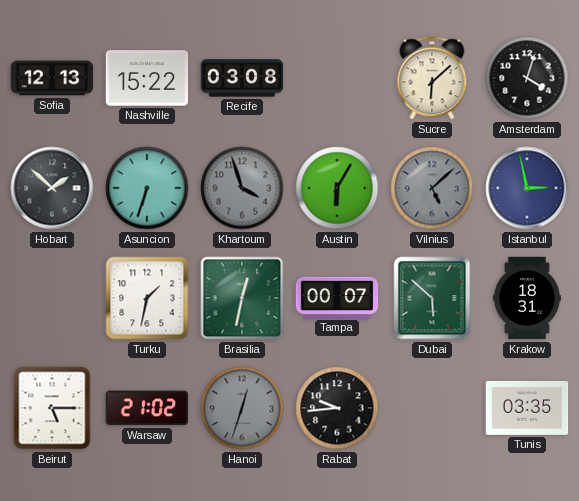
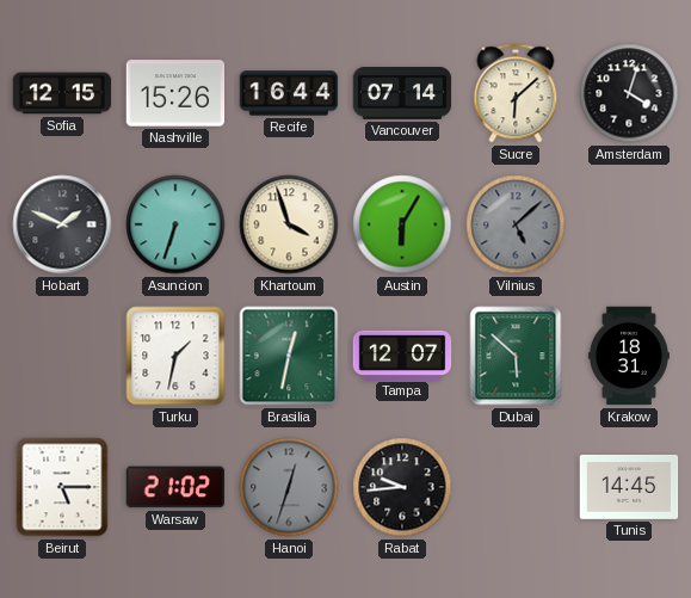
Sofia: 12:13 -> 12:15 (62, 93)
Nashville: 15:22 -> 15:26 (175, 93)
Recife: 03:08 -> 16:44 (289, 93)
Vancouver: none -> 07:14 (402, 94)
Hobart: 1:52 -> 1:49 (62, 224)
Khartoum dial: grey -> cream (289, 224)
Istanbul: 2:58 -> none (527, 188)
Tampa: 00:07 -> 12:07 (402, 355)
Tunis: 03:35 -> 14:45 (629, 487)
